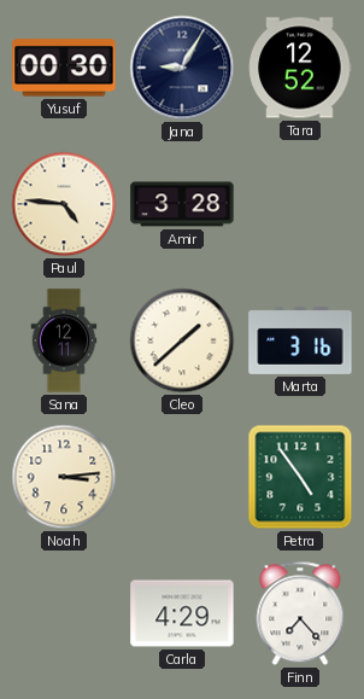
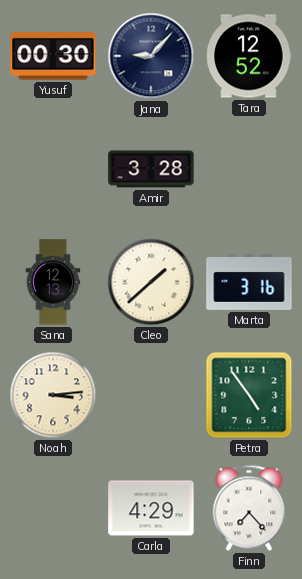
Jana: 9:05 -> 9:07 (151, 56)
Paul: 4:46 -> none (64, 204)
Sana: 12:11 -> 12:13 (53, 282)
